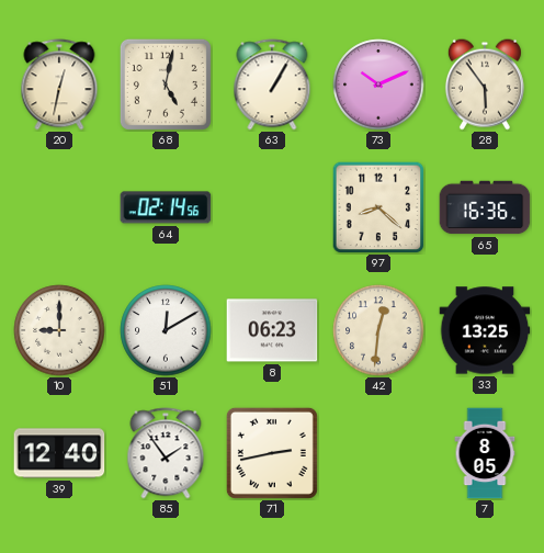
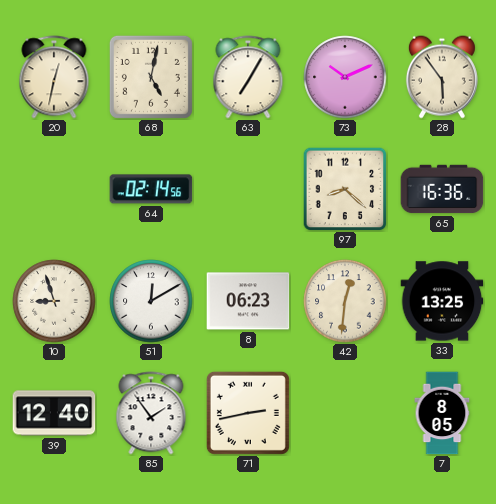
63: 1:05 -> 7:05 (248, 77)
10: 9:00 -> 8:57 (54, 301)
